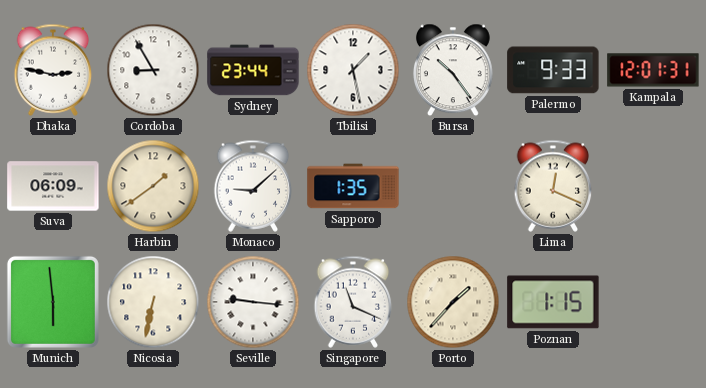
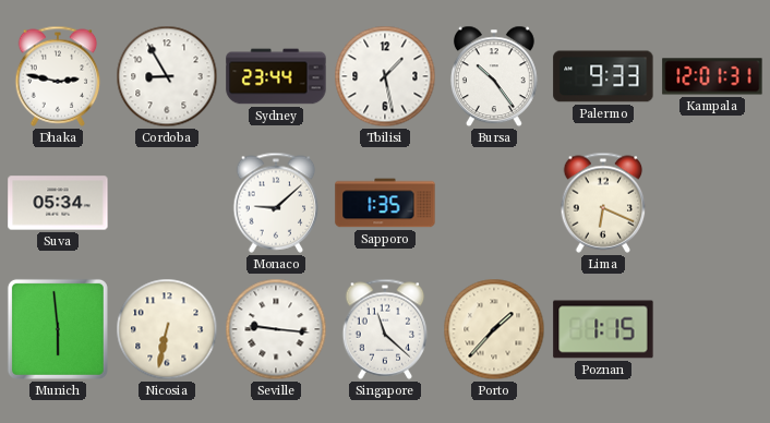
Suva: 06:09 -> 05:34 (58, 203)
Harbin: 1:39 -> none (153, 186)
Lima: 12:19 -> 6:19 (603, 203)
Singapore: 11:19 -> 11:22 (385, 329)
